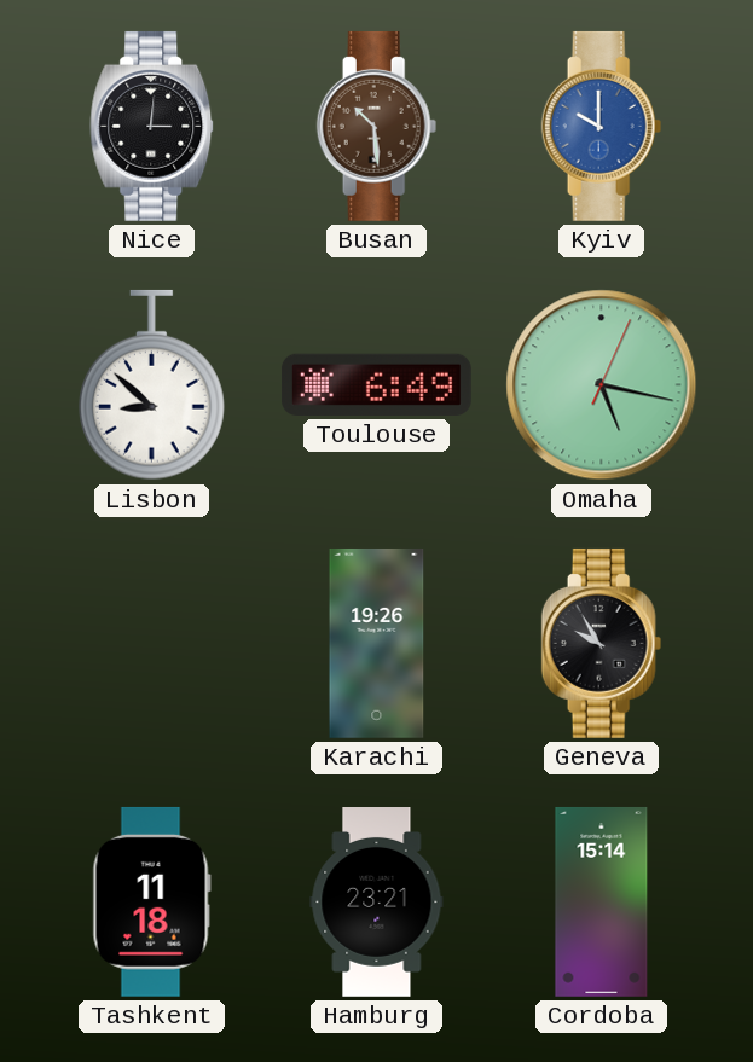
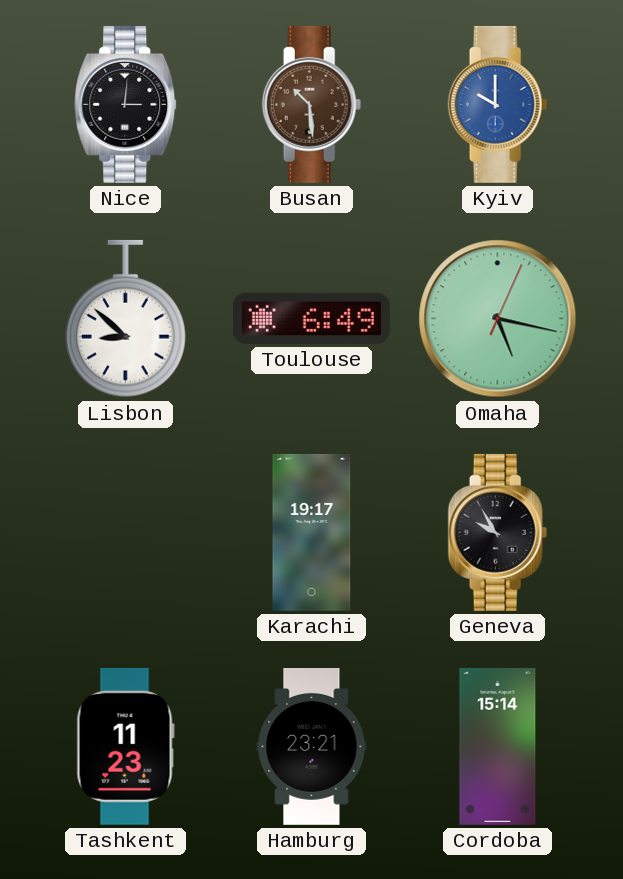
Karachi: 19:26 -> 19:17 (312, 532)
Tashkent: 11:18 -> 11:23 (125, 746)
